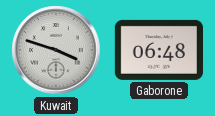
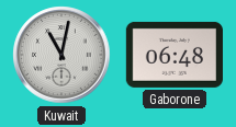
Kuwait: 3:48 -> 11:02 (61, 55)
